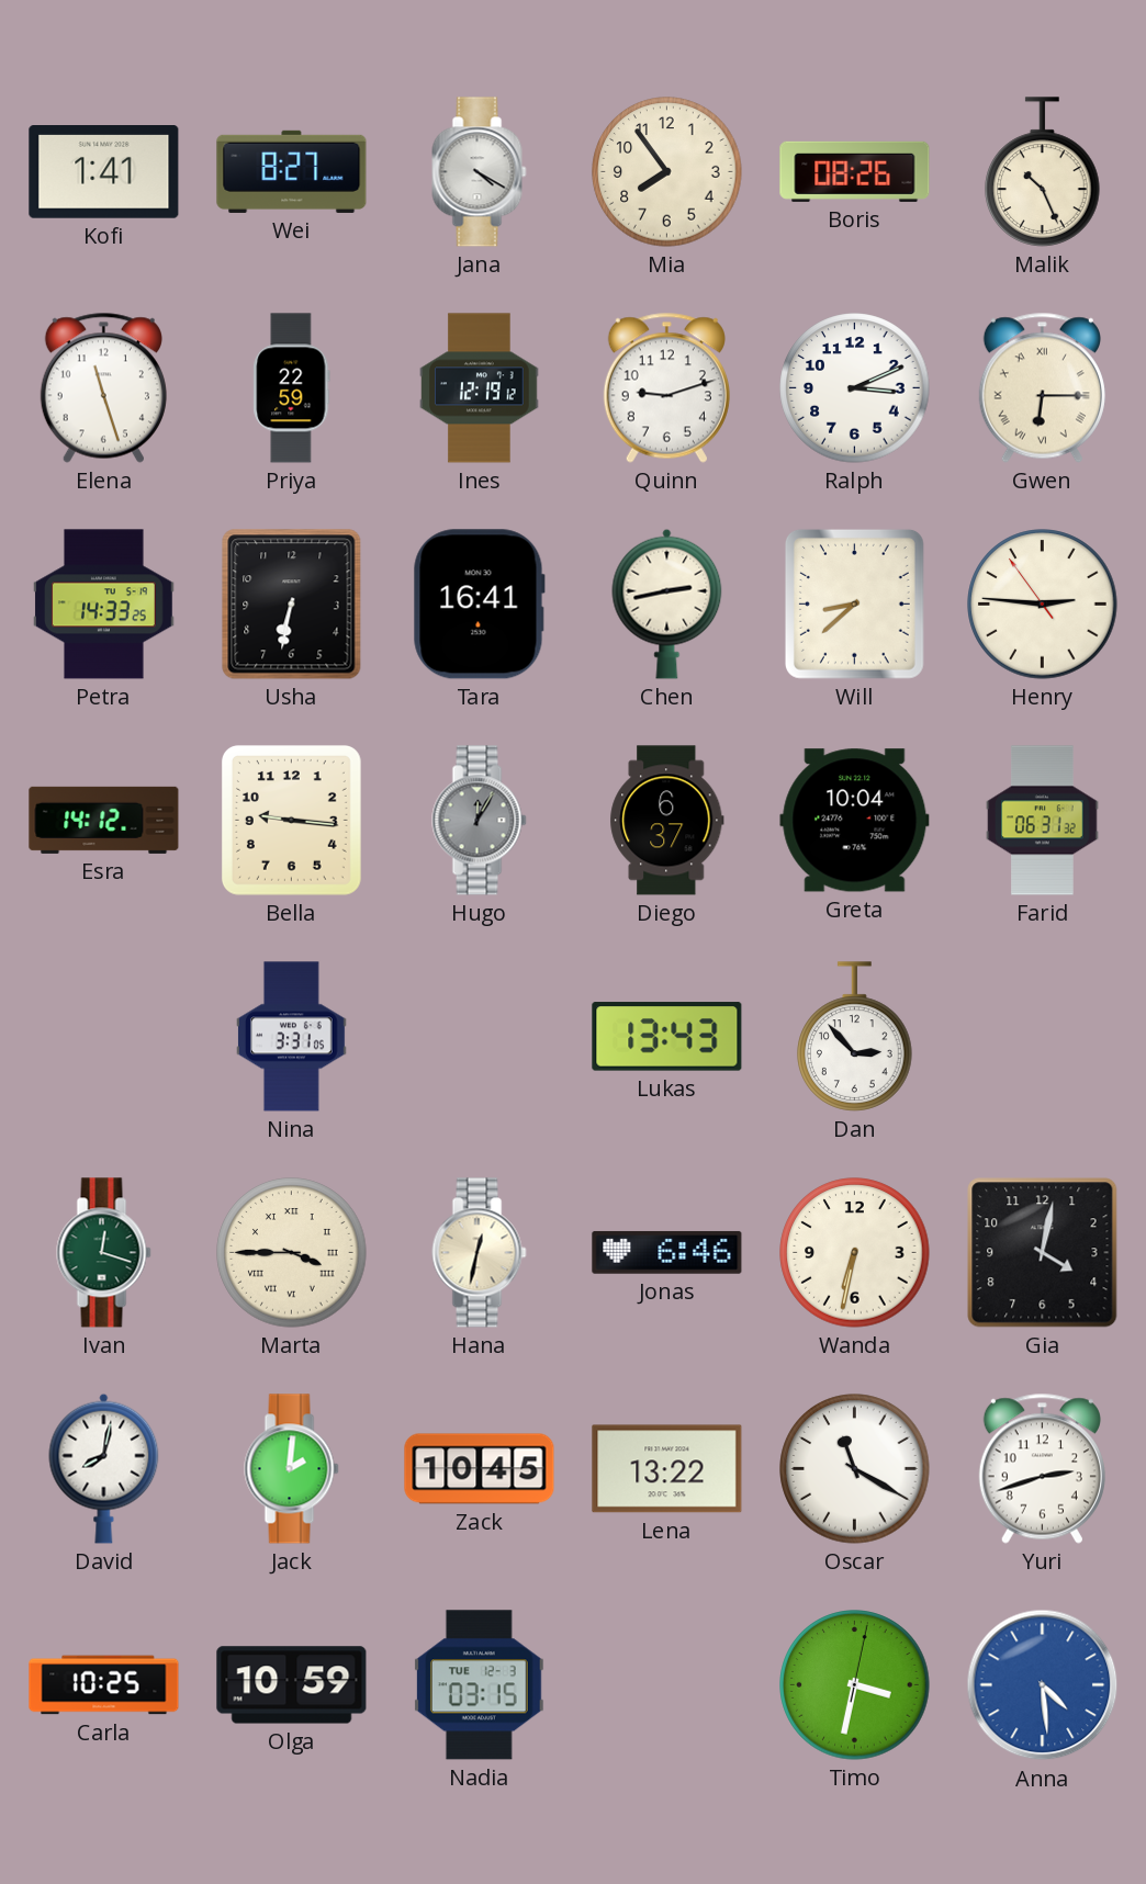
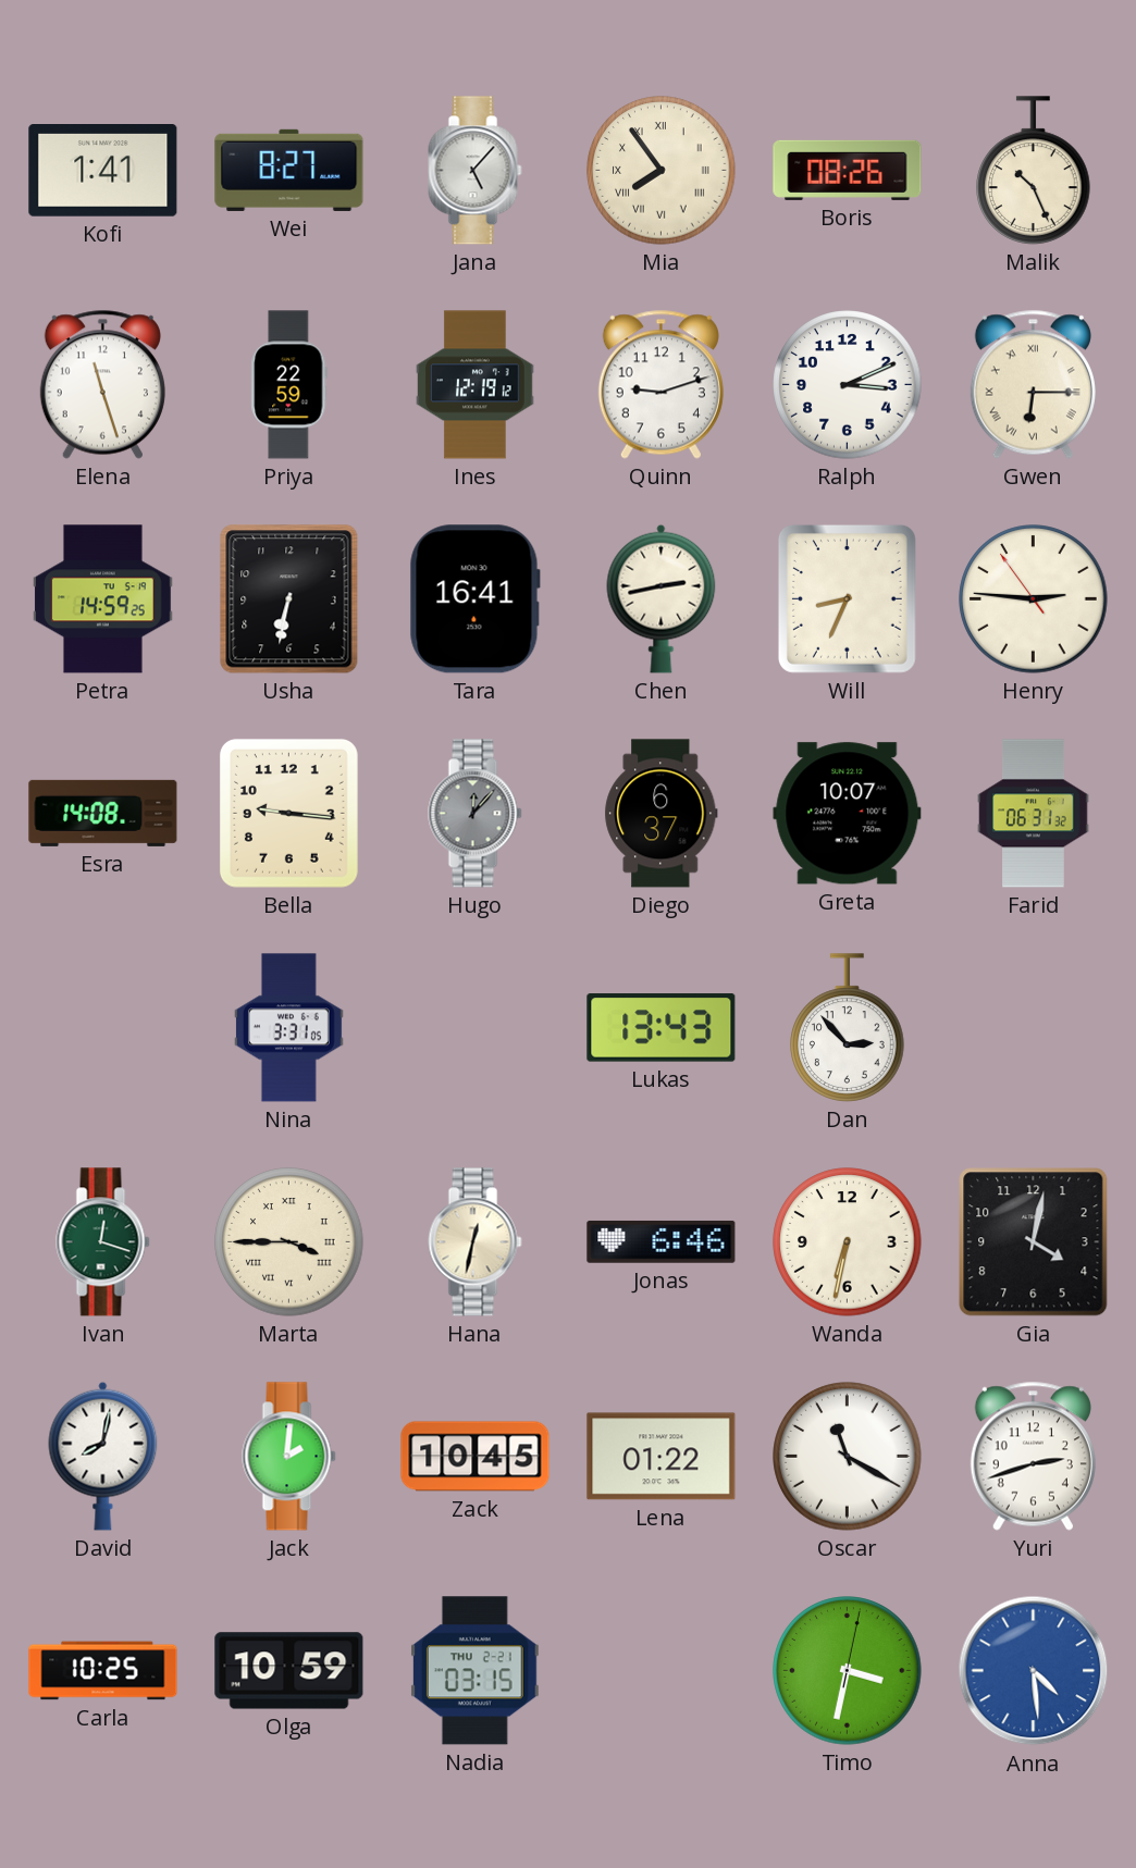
Jana: 4:20 -> 5:07 (476, 171)
Mia numerals: Arabic -> Roman (662, 171)
Petra: 14:33 -> 14:59 (103, 599)
Will: 8:38 -> 8:34 (847, 598)
Esra: 14:12 -> 14:08 (103, 813)
Hugo: 12:05 -> 12:07 (476, 814)
Greta: 10:04 -> 10:07 (848, 814)
Lena: 13:22 -> 01:22 (662, 1457)
Nadia date: TUE 12-3 -> THU 2-21 (474, 1671)
